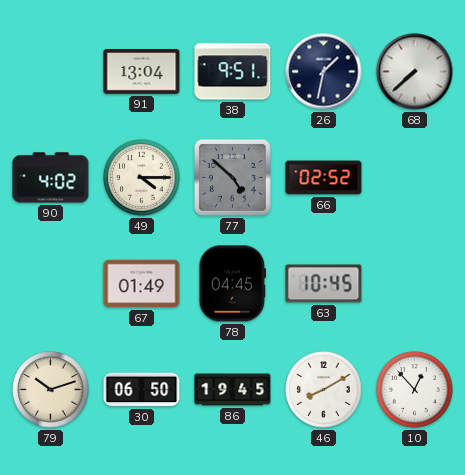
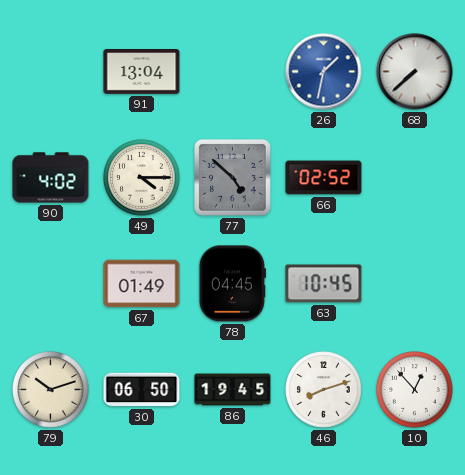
38: 9:51 -> none (233, 72)
26 dial: navy -> blue (324, 72)
46: 8:10 -> 8:12 (324, 390)
